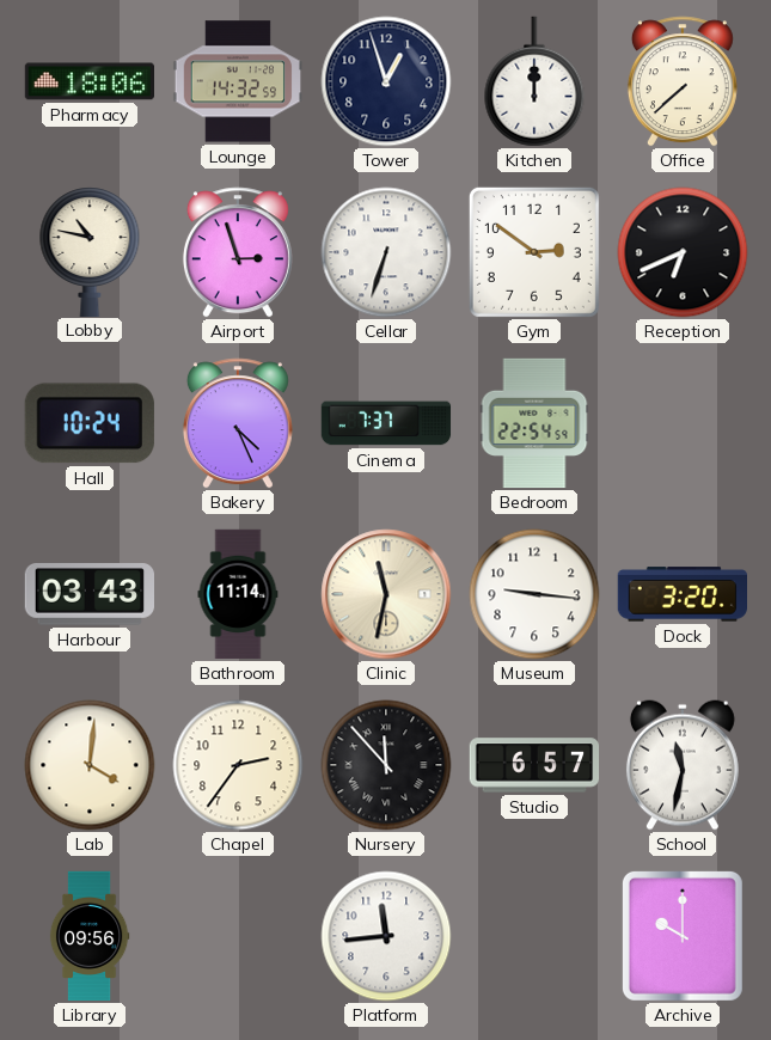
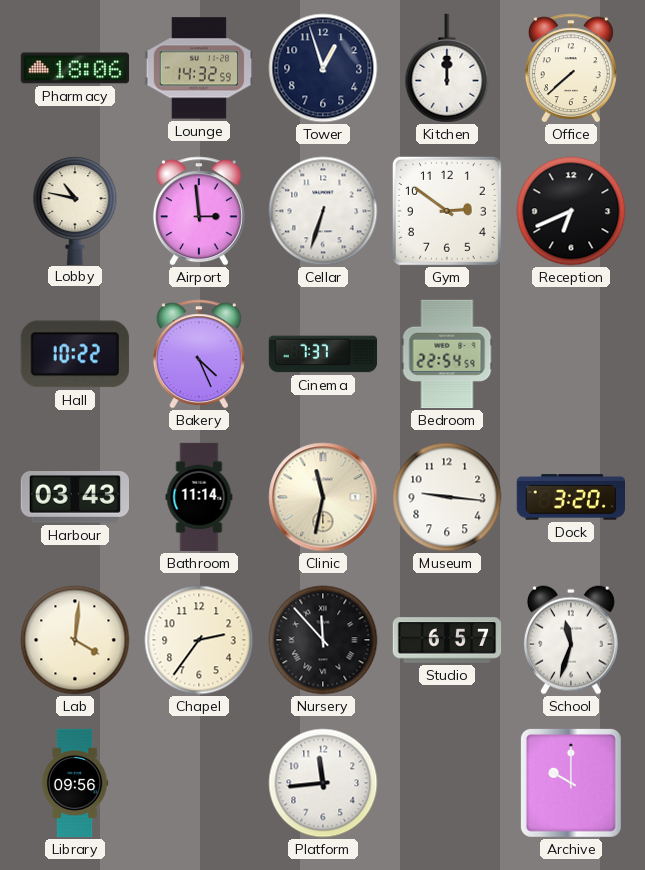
Airport: 2:57 -> 2:59 (199, 211)
Hall: 10:24 -> 10:22 (75, 354)
School: 11:32 -> 11:33 (571, 640)
